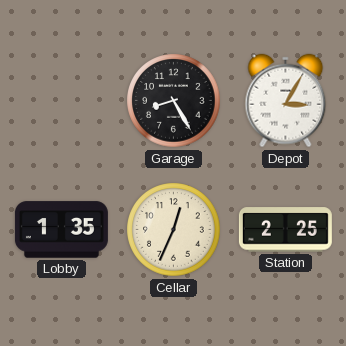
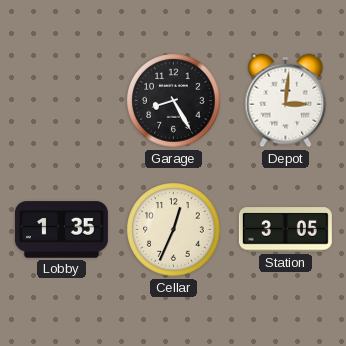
Depot: 3:05 -> 3:01 (286, 101)
Station: 2:25 -> 3:05 (285, 230)
